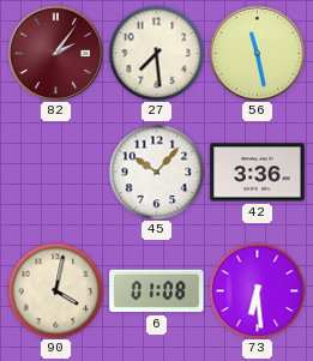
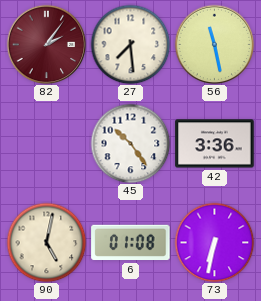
45: 10:07 -> 10:24 (130, 143)
90: 4:02 -> 5:02 (46, 242)
73: 6:29 -> 6:32 (214, 242)
